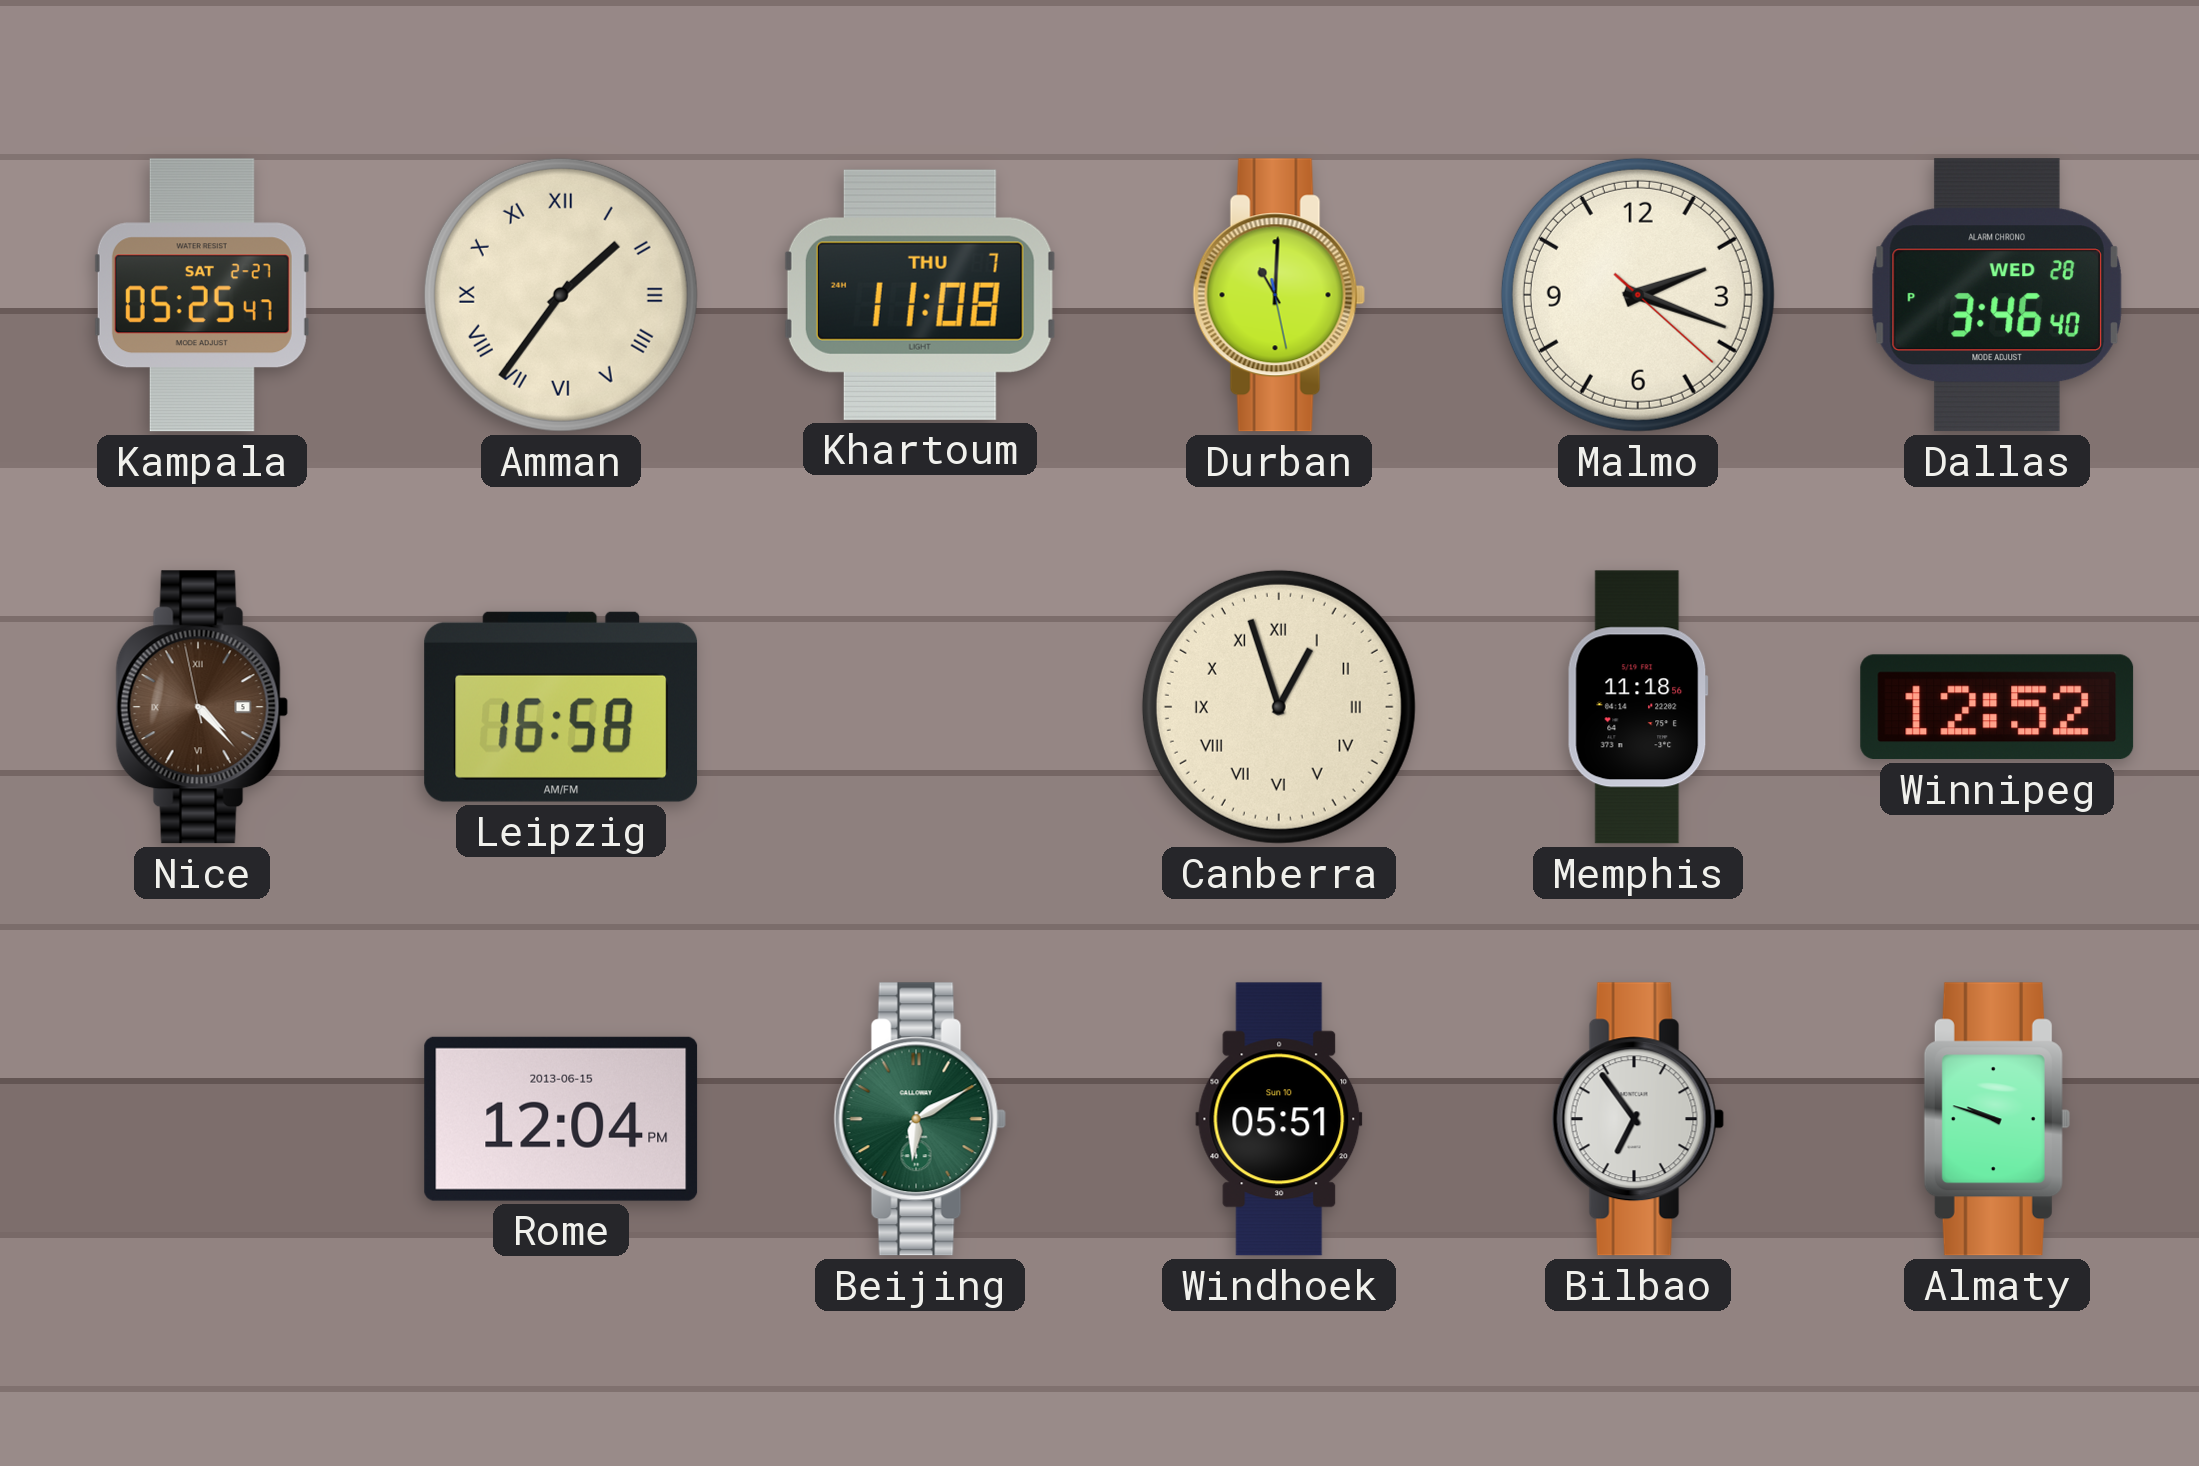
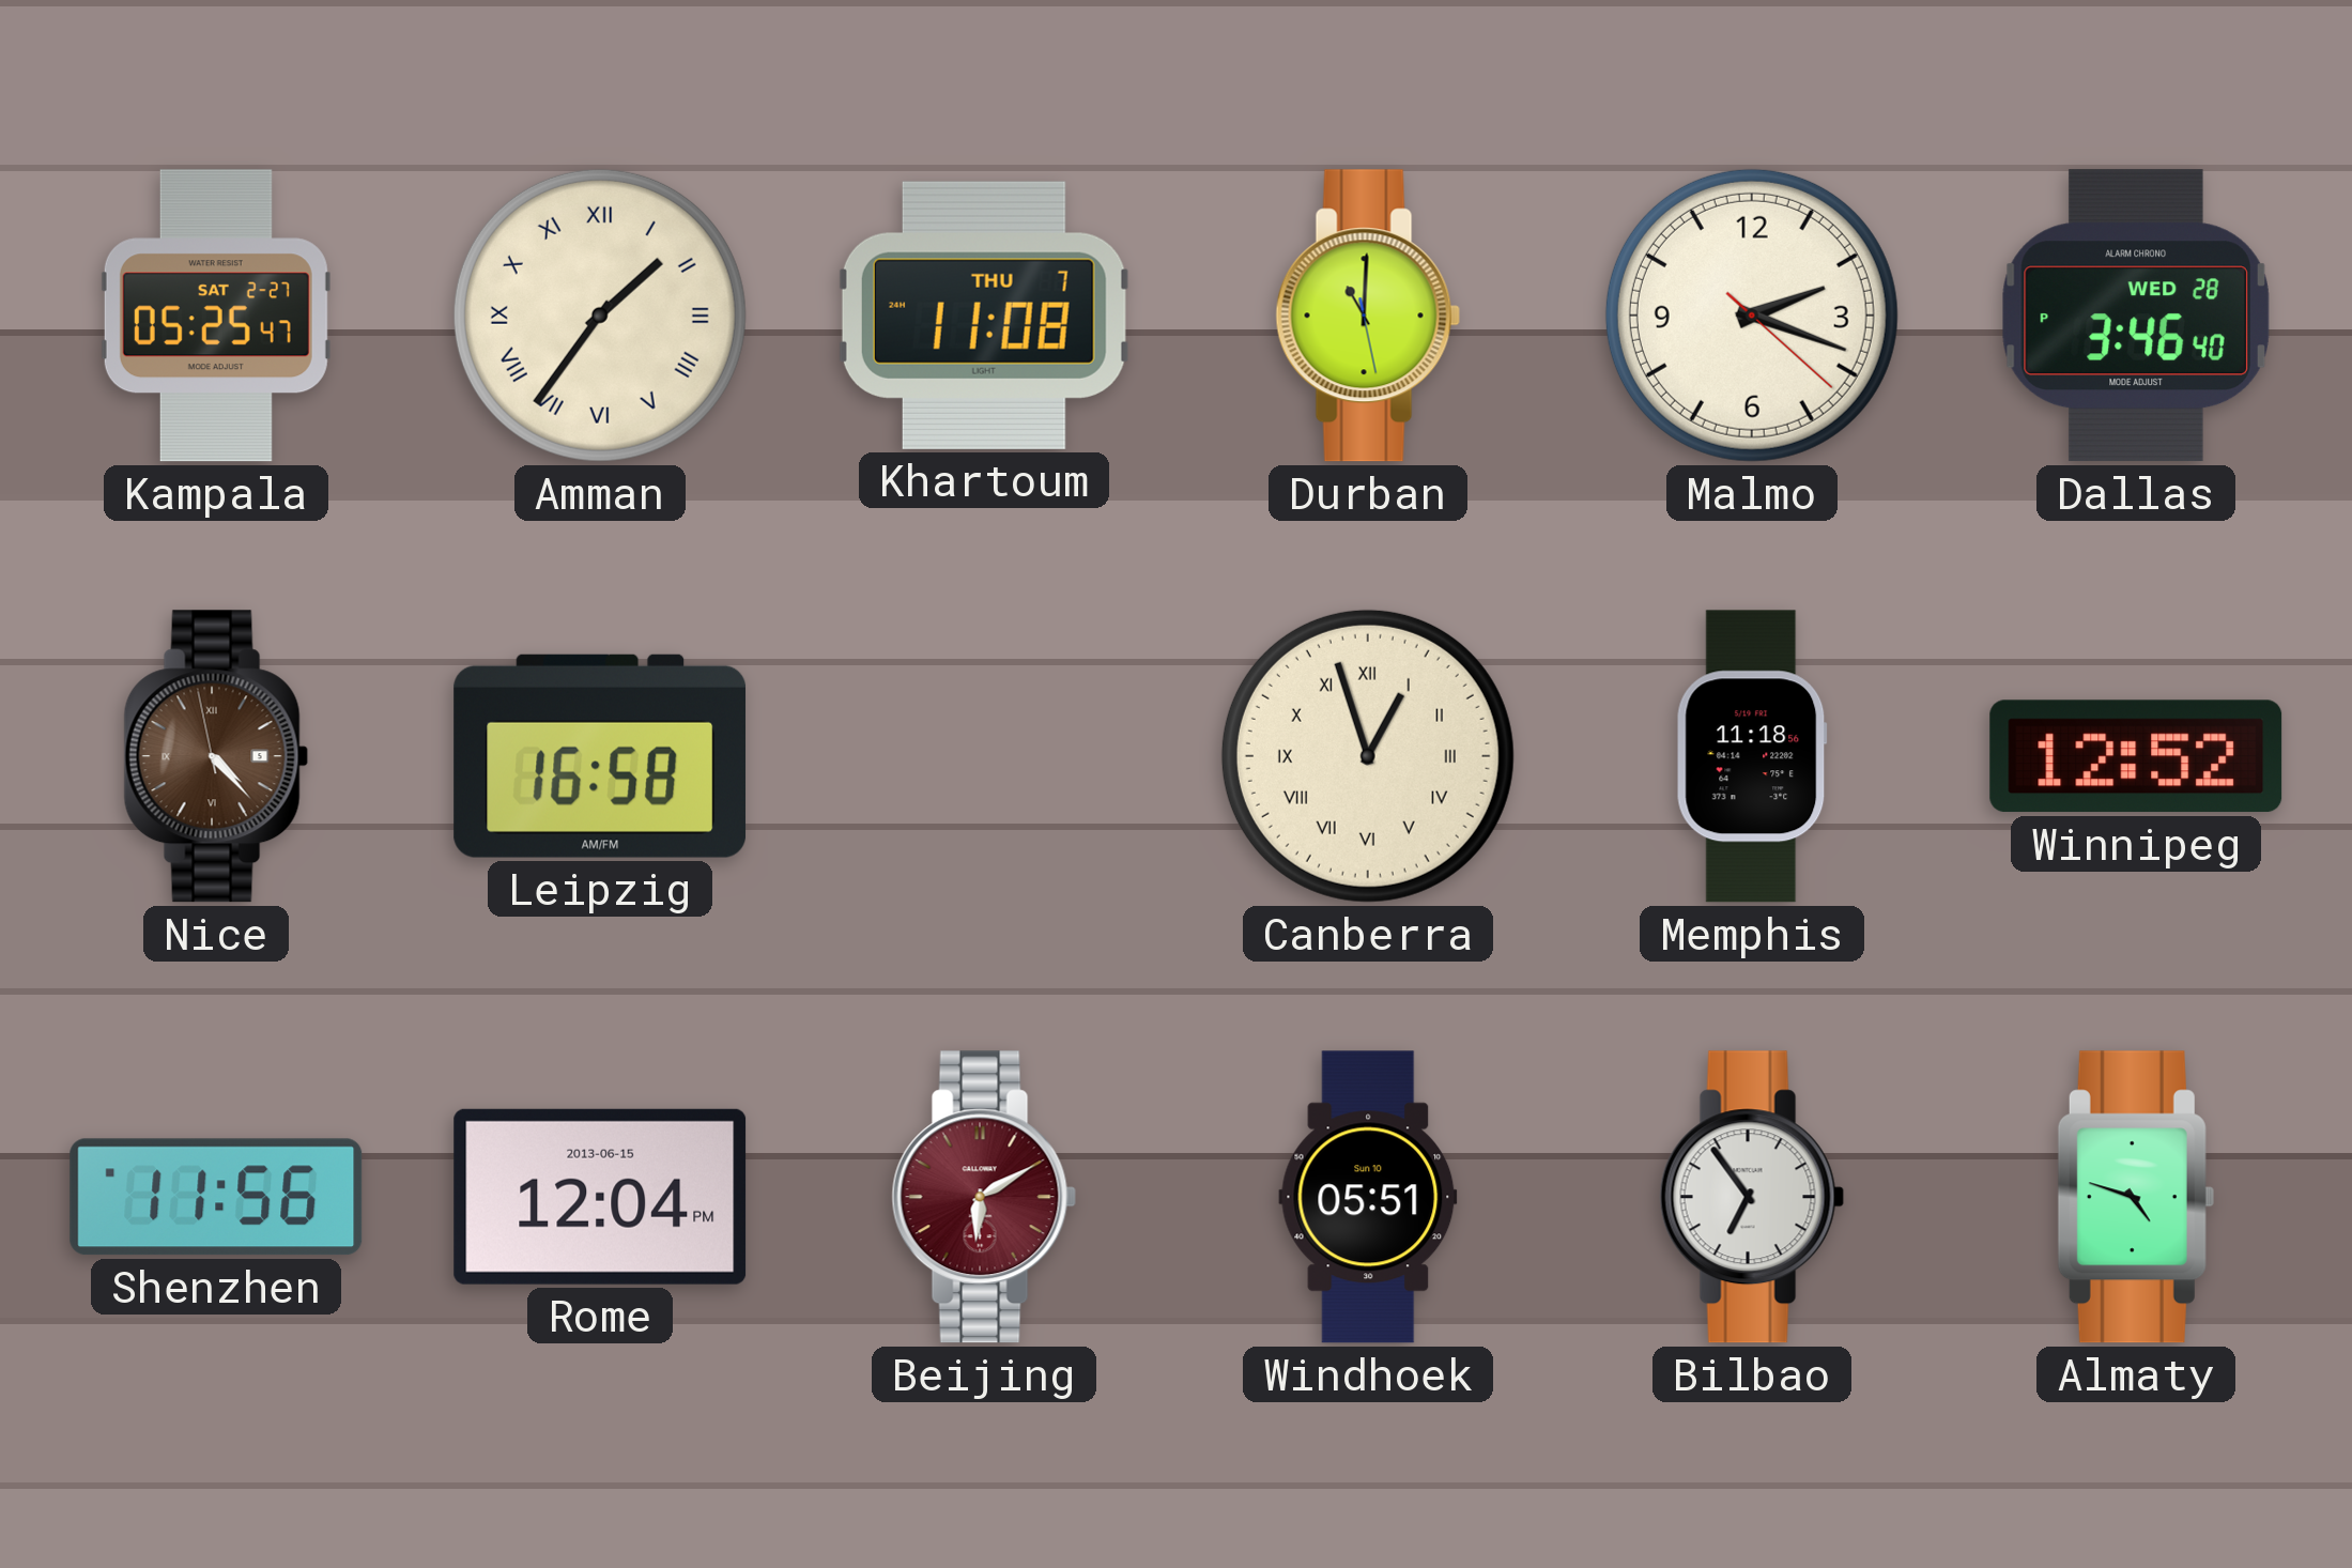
Shenzhen: none -> 11:56 (216, 1197)
Beijing dial: green -> burgundy (984, 1197)
Almaty: 9:48 -> 4:48 (2136, 1197)
